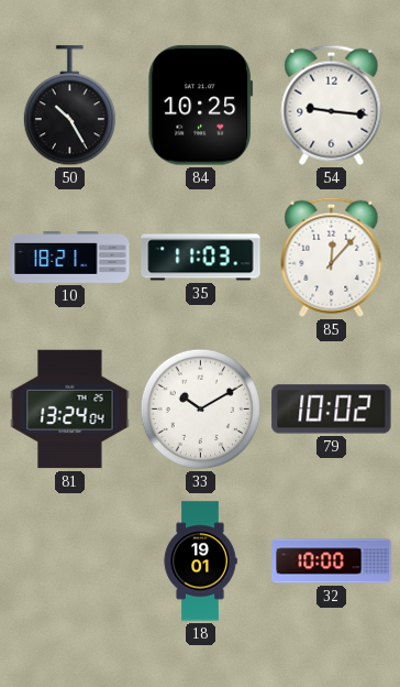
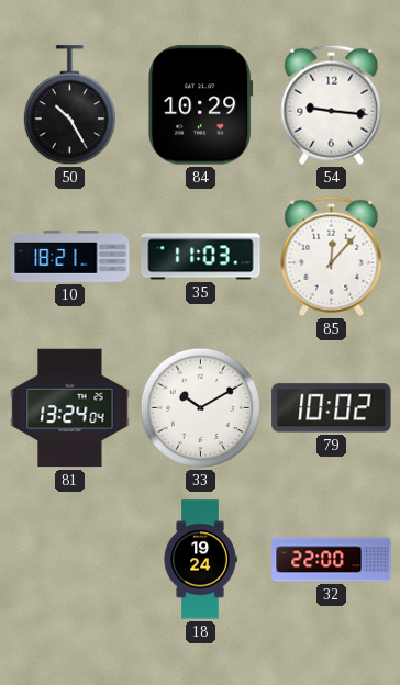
84: 10:25 -> 10:29 (201, 105)
18: 19:01 -> 19:24 (200, 560)
32: 10:00 -> 22:00 (332, 560)
